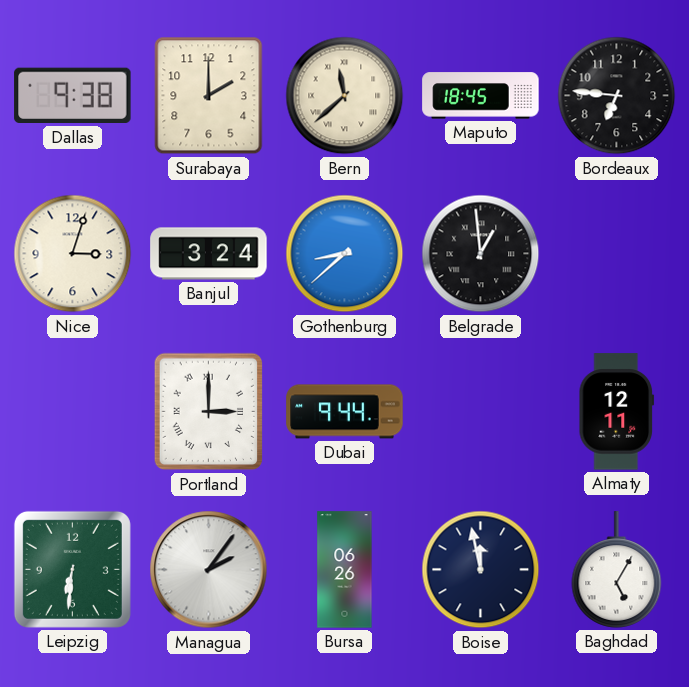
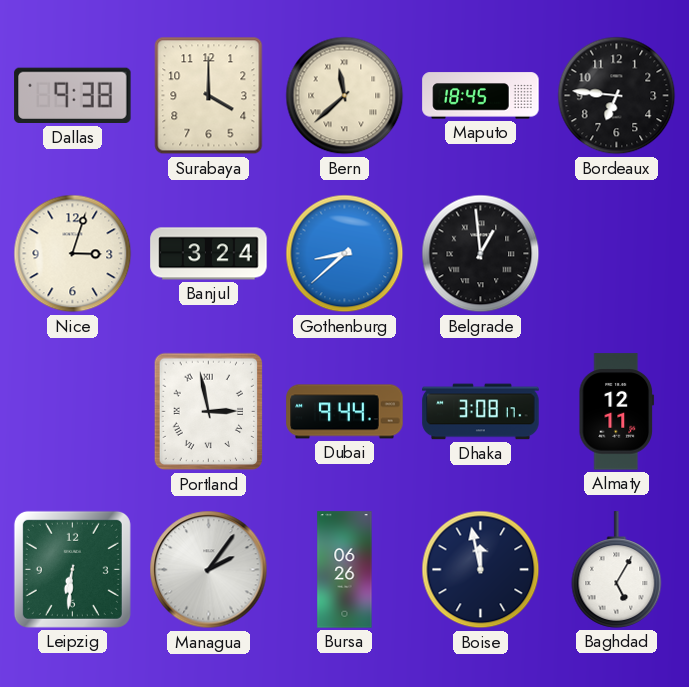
Surabaya: 2:00 -> 4:00 (209, 96)
Portland: 3:00 -> 2:58 (209, 412)
Dhaka: none -> 3:08 (481, 412)
